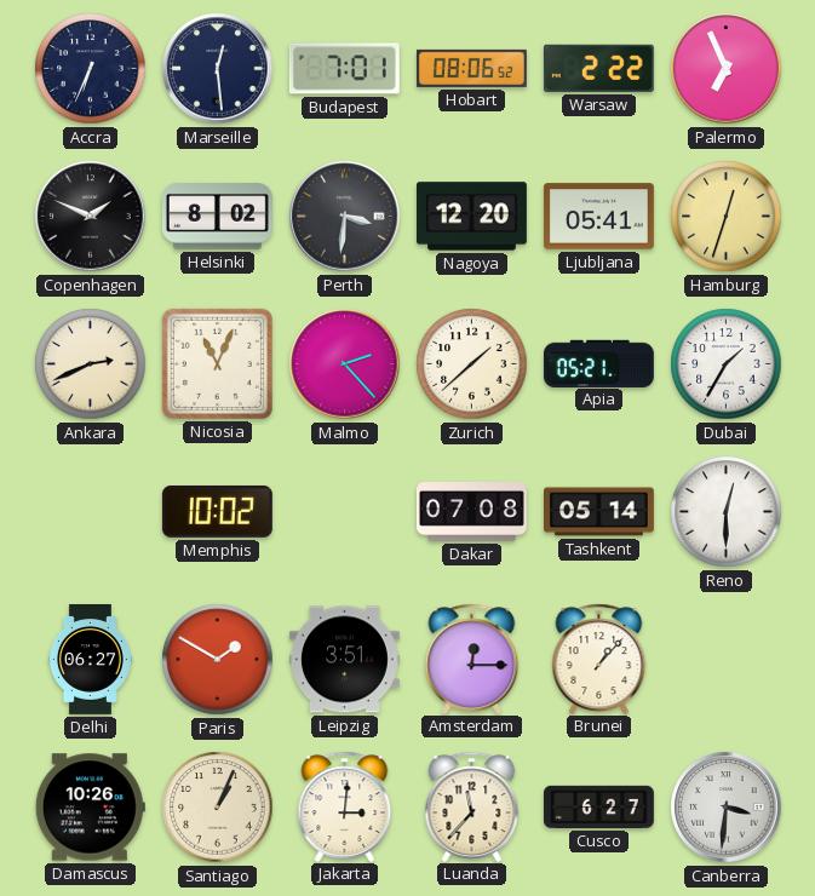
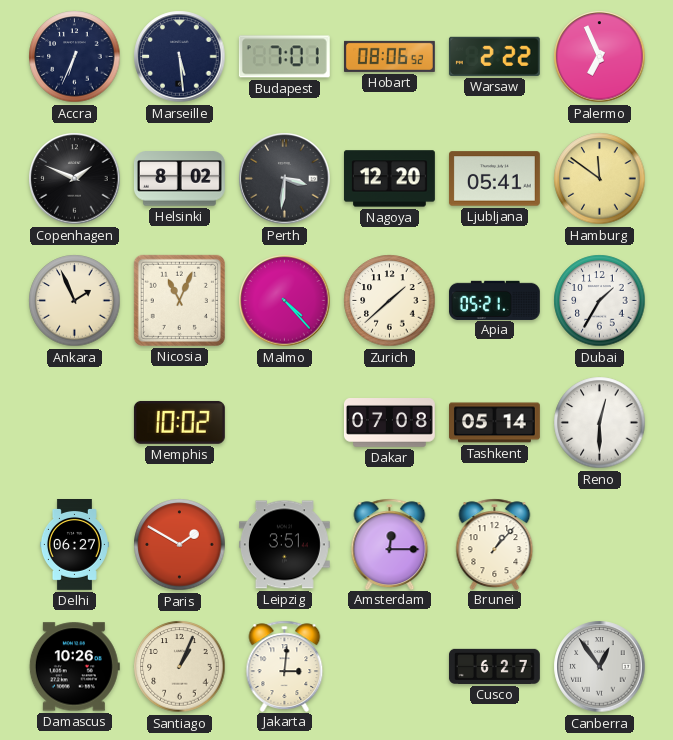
Marseille: 12:29 -> 5:29 (180, 57)
Hamburg: 12:33 -> 11:51 (600, 179)
Ankara: 2:41 -> 1:56 (75, 301)
Malmo: 2:23 -> 4:23 (285, 301)
Luanda: 11:37 -> none (472, 806)
Canberra: 3:31 -> 12:54 (600, 667)
